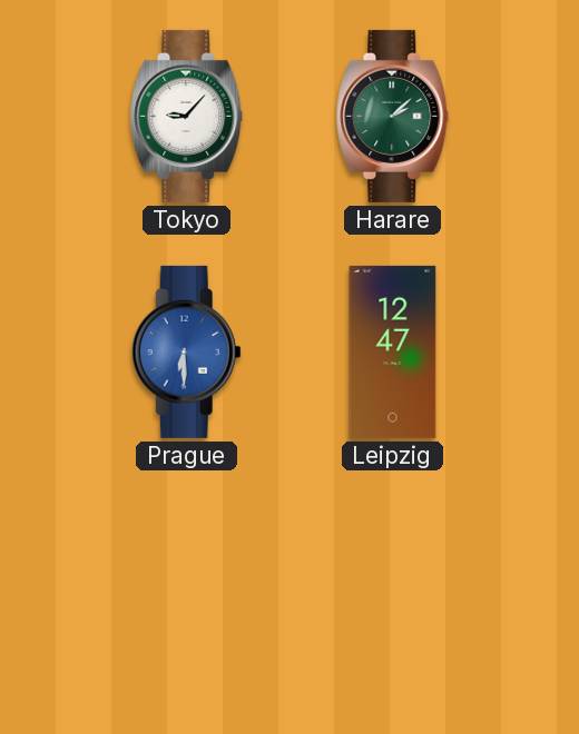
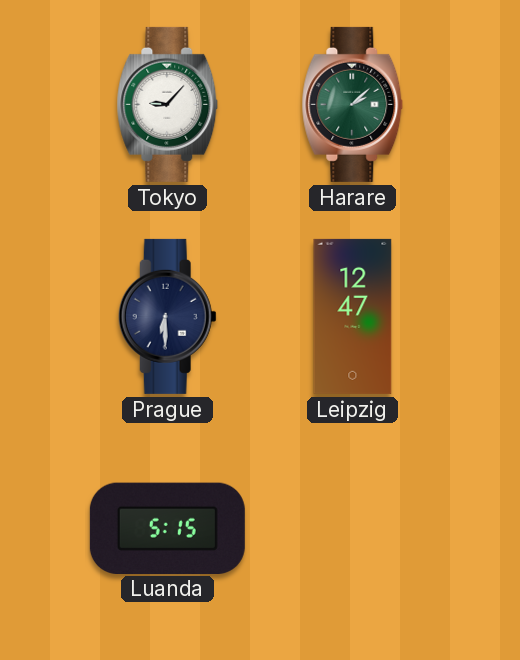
Prague dial: blue -> navy (167, 316)
Luanda: none -> 5:15 (167, 528)
